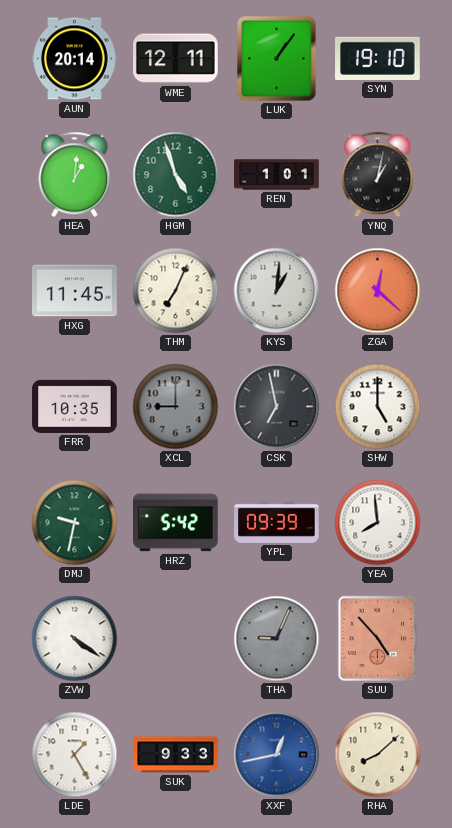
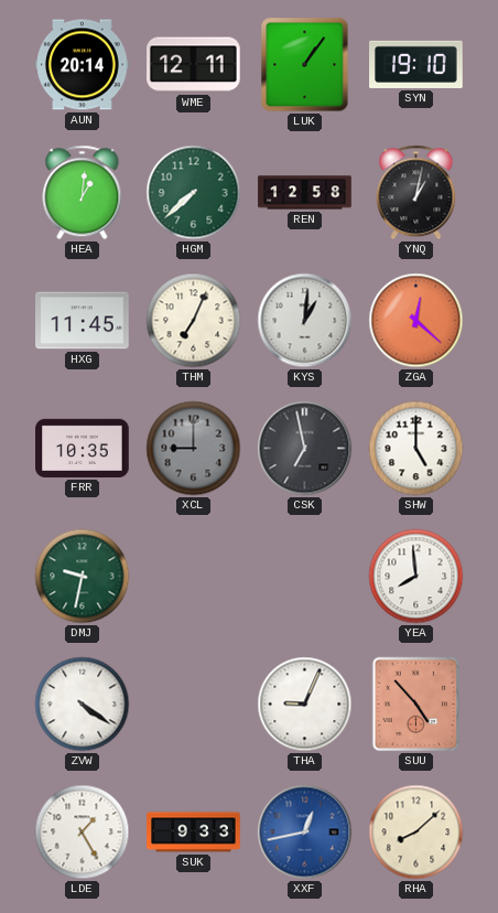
HGM: 4:57 -> 7:38 (194, 193)
REN: 1:01 -> 12:58 (305, 193)
HRZ: 5:42 -> none (176, 523)
YPL: 09:39 -> none (277, 522)
THA dial: grey -> white (305, 705)
